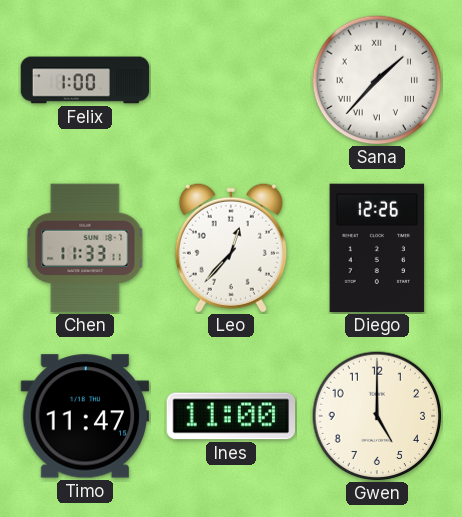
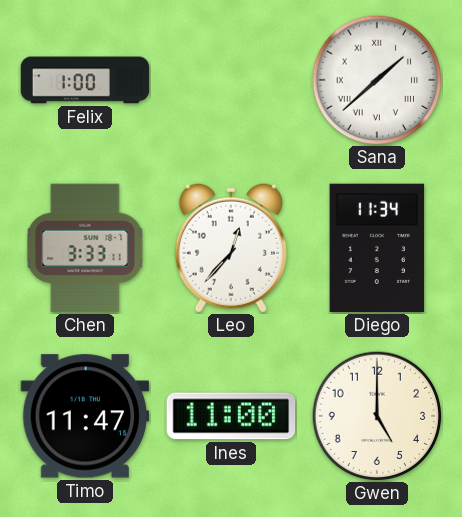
Sana: 1:37 -> 1:38 (377, 80)
Chen: 11:33 -> 3:33 (85, 248)
Diego: 12:26 -> 11:34 (377, 248)
